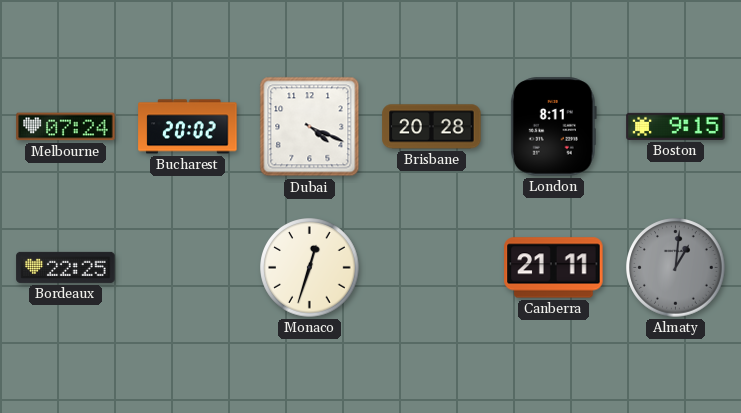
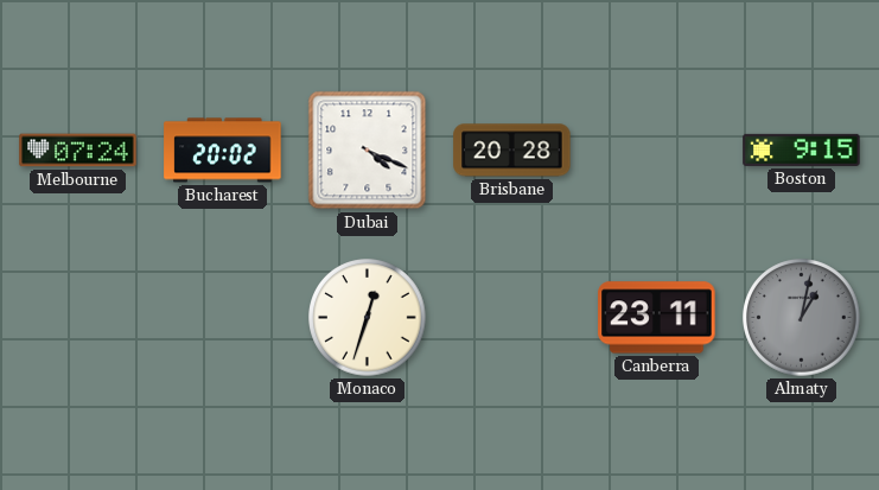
London: 8:11 -> none (553, 127)
Bordeaux: 22:25 -> none (66, 267)
Canberra: 21:11 -> 23:11 (657, 318)
Almaty: 1:01 -> 1:02 (802, 318)
